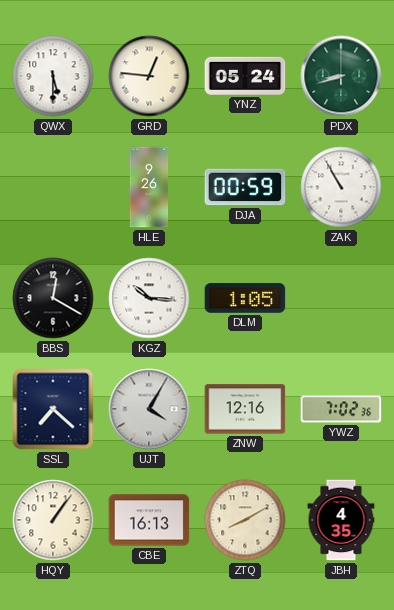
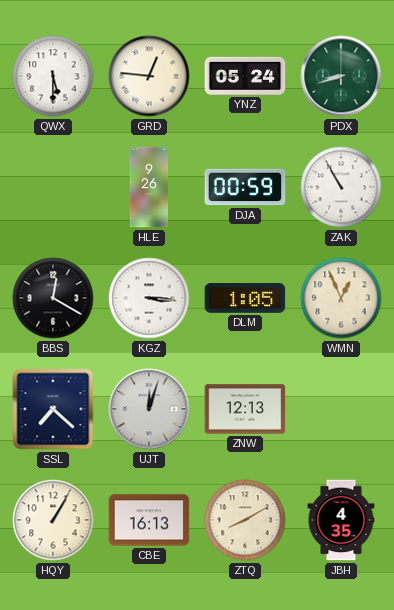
KGZ: 10:16 -> 3:16 (149, 298)
WMN: none -> 12:56 (341, 298)
UJT: 4:05 -> 12:03 (149, 409)
ZNW: 12:16 -> 12:13 (245, 409)
YWZ: 7:02 -> none (341, 409)
HQY: 1:06 -> 1:05 (53, 520)
